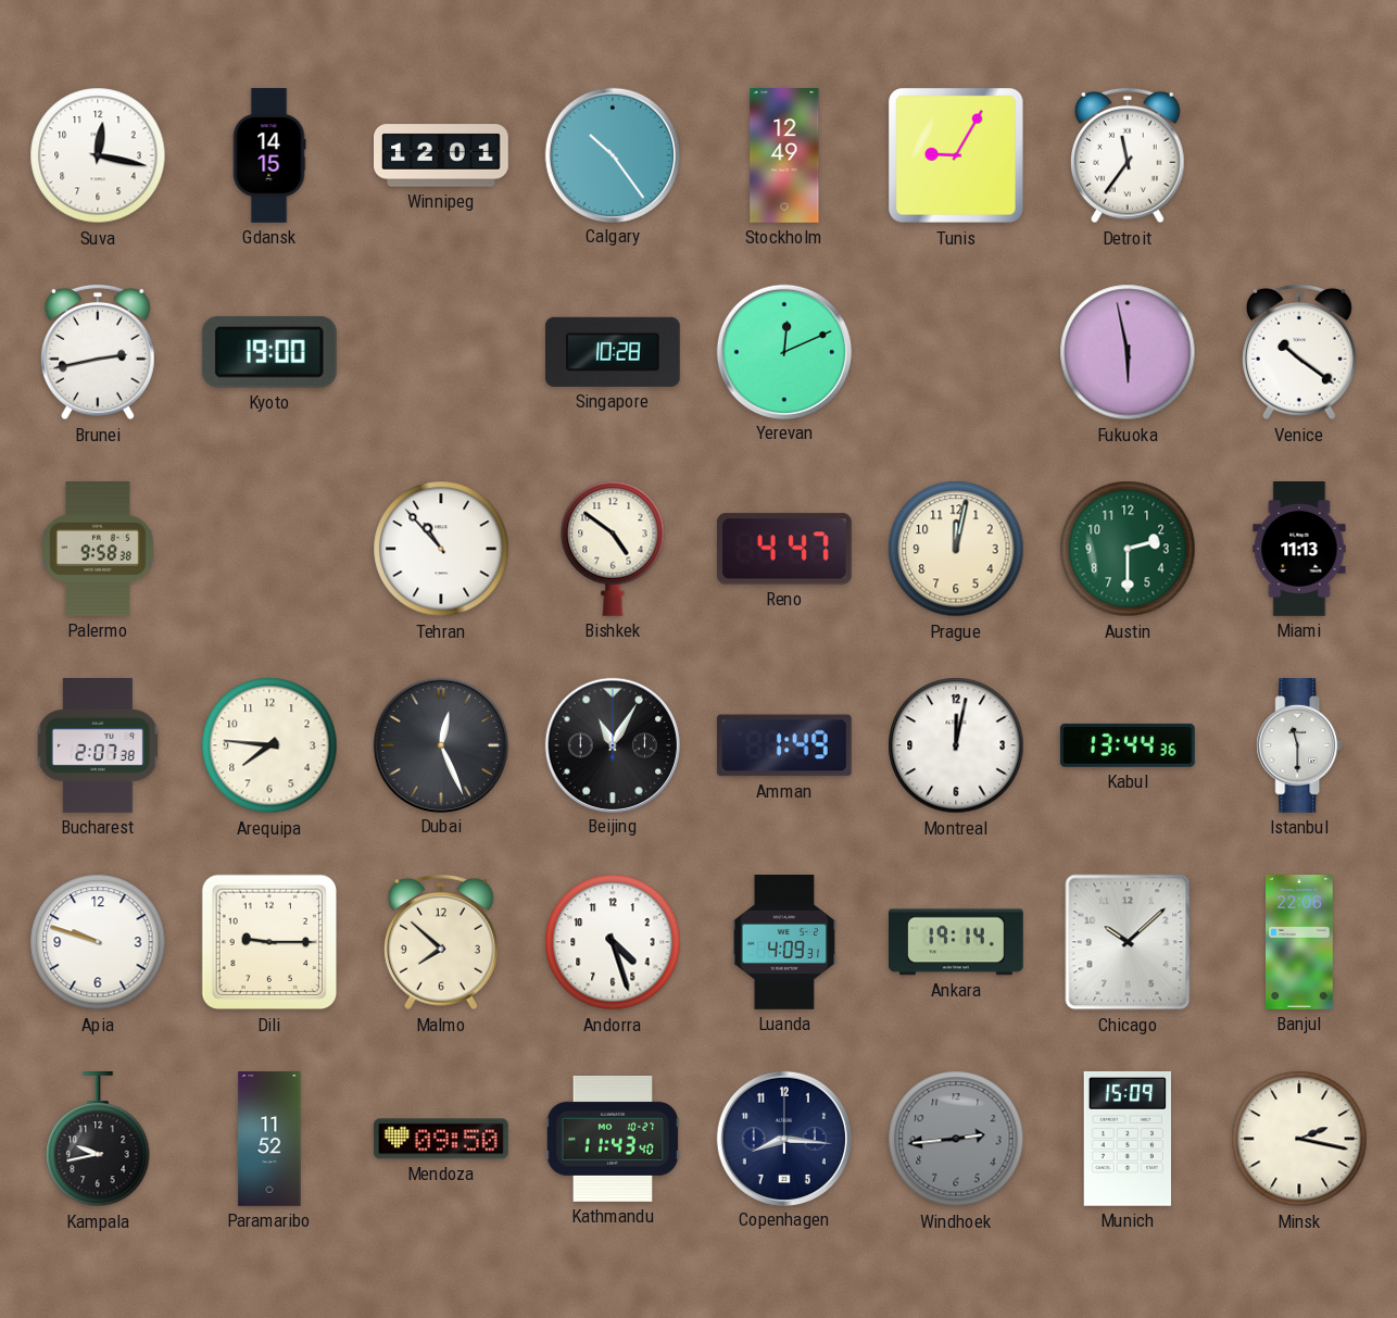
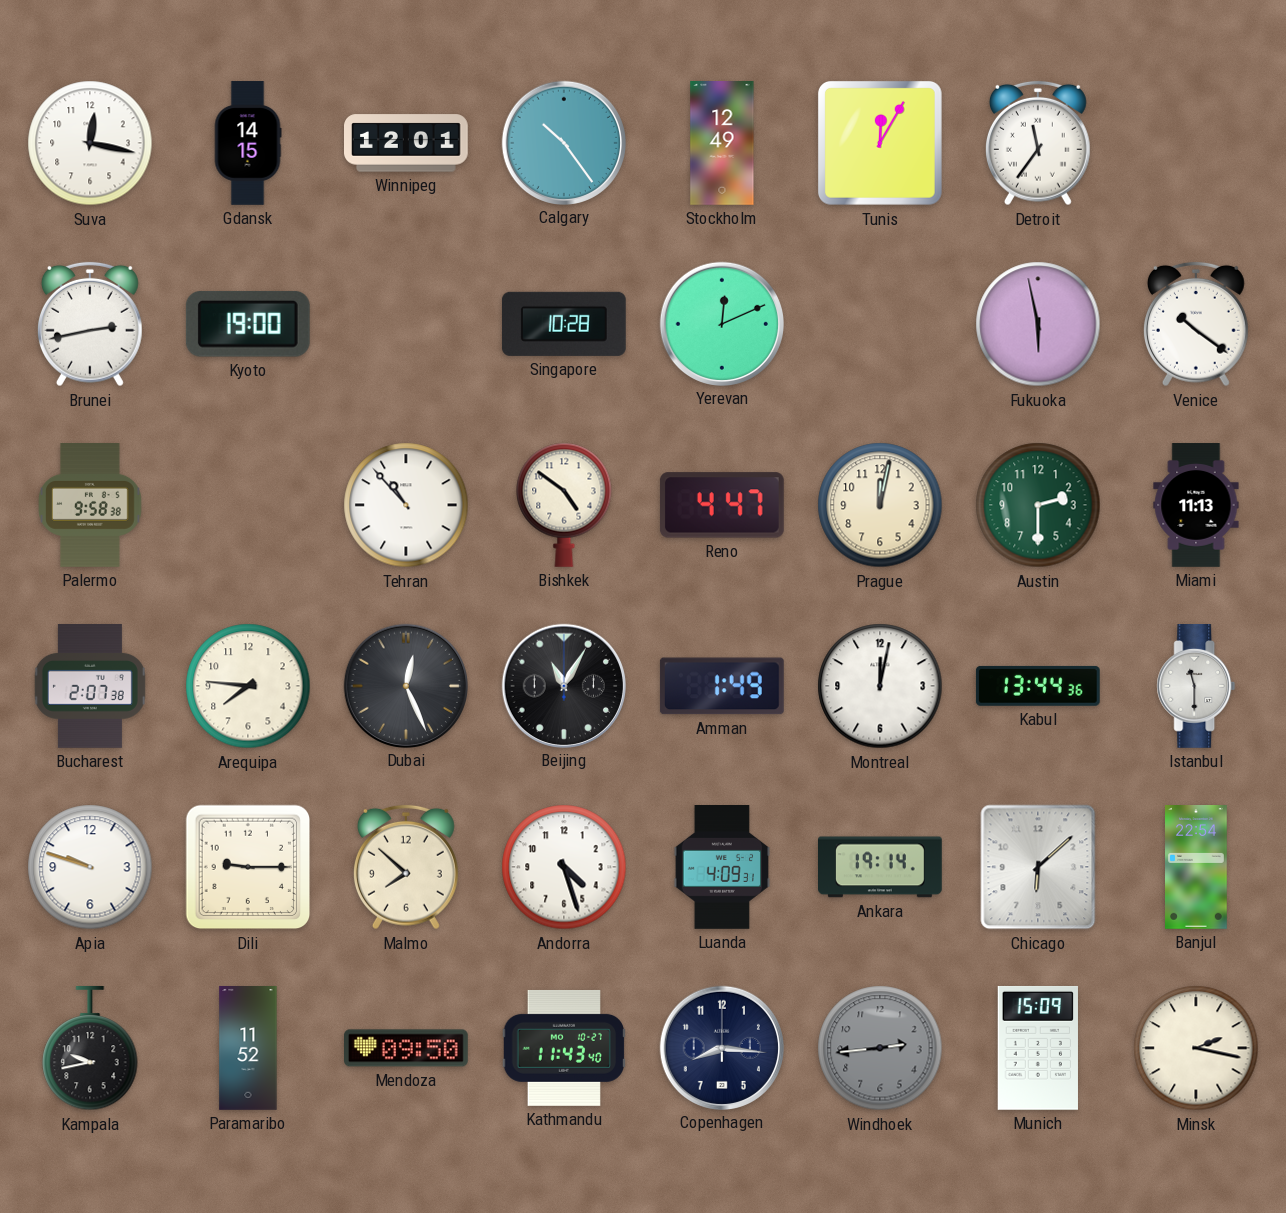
Tunis: 9:05 -> 12:05 (880, 143)
Chicago: 10:08 -> 6:08 (1038, 867)
Banjul: 22:06 -> 22:54 (1197, 868)
